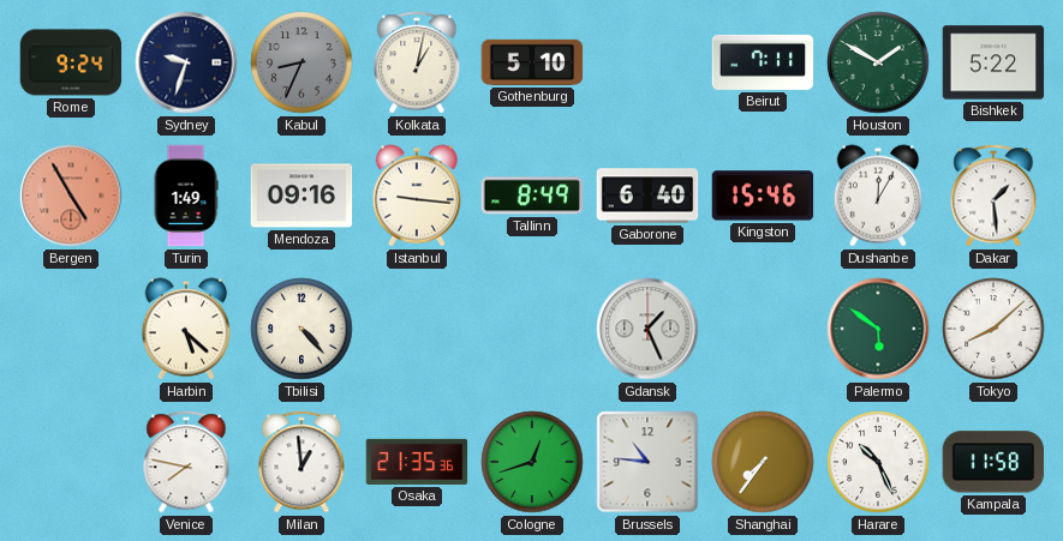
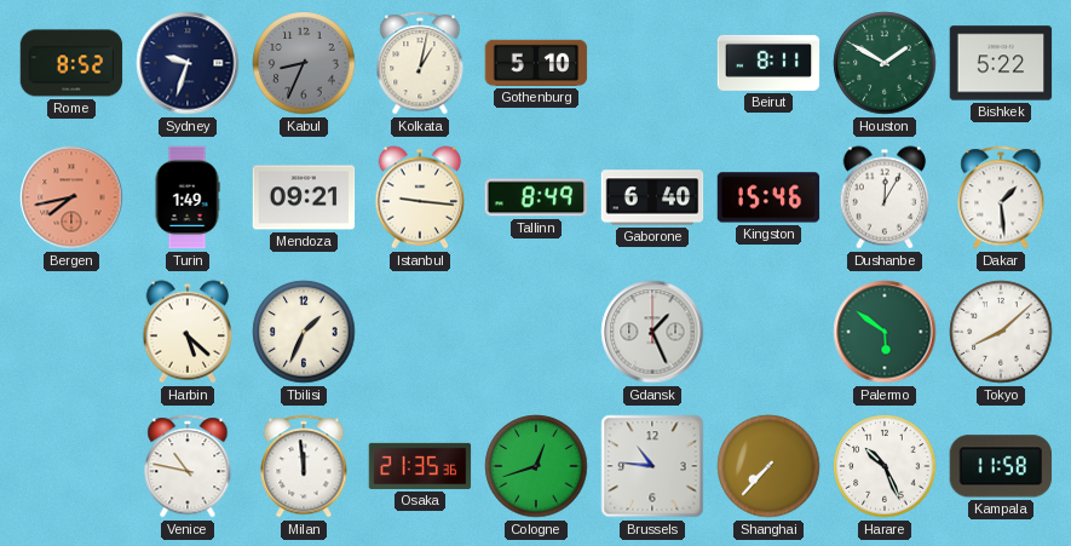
Rome: 9:24 -> 8:52 (71, 63)
Beirut: 7:11 -> 8:11 (768, 63)
Bergen: 4:55 -> 7:43 (71, 197)
Mendoza: 09:16 -> 09:21 (304, 197)
Tbilisi: 4:23 -> 1:34 (304, 332)
Venice: 7:47 -> 10:47 (188, 466)
Milan: 12:59 -> 11:59 (304, 466)
Shanghai: 7:36 -> 7:37 (768, 466)
